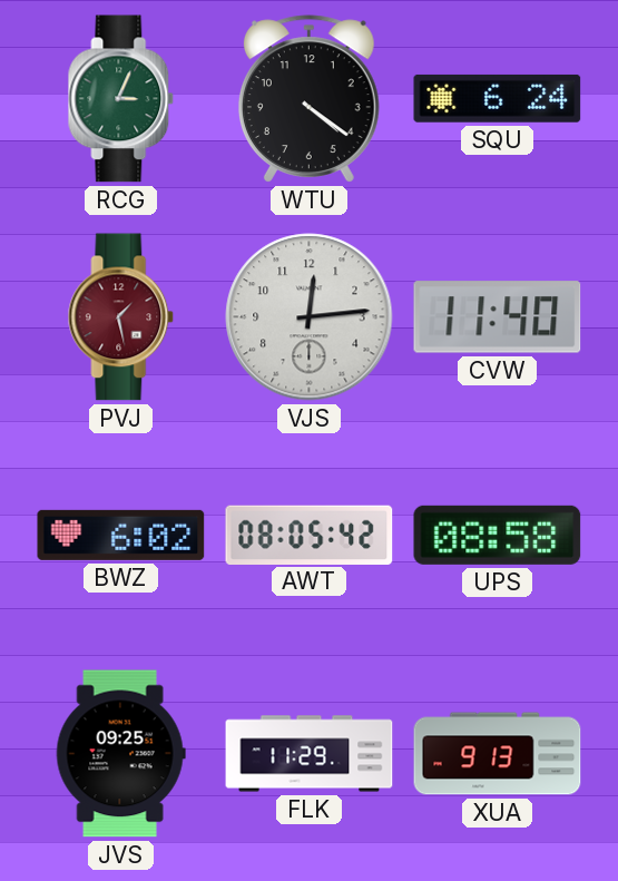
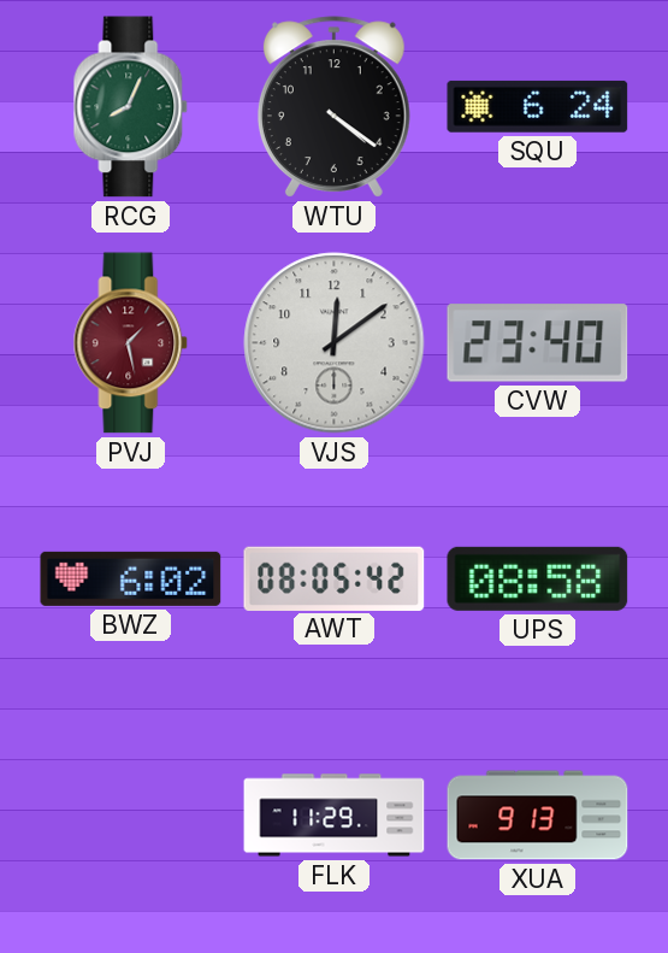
RCG: 3:04 -> 8:04 (131, 107)
VJS: 12:14 -> 12:09 (335, 343)
CVW: 11:40 -> 23:40 (538, 343)
JVS: 09:25 -> none (120, 754)
